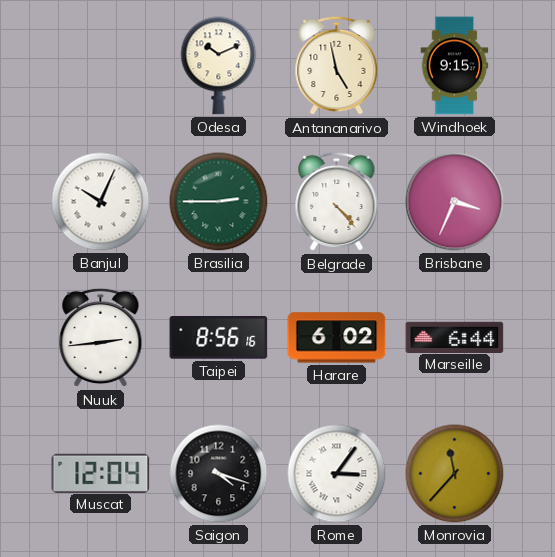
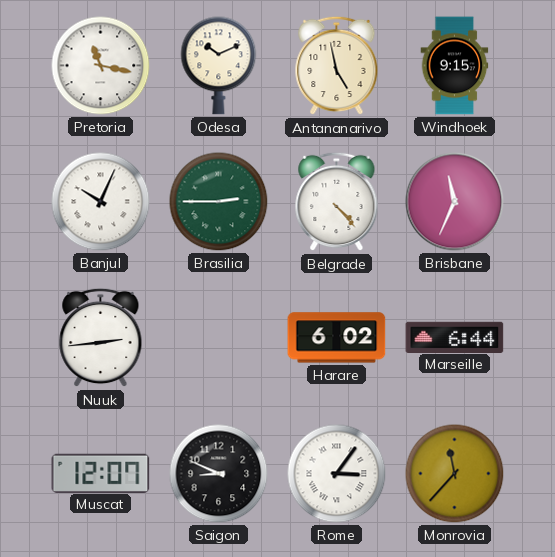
Pretoria: none -> 11:17 (101, 66)
Brisbane: 3:34 -> 11:34 (455, 202)
Taipei: 8:56 -> none (219, 338)
Muscat: 12:04 -> 12:07 (101, 473)
Saigon: 4:18 -> 8:49 (219, 474)
